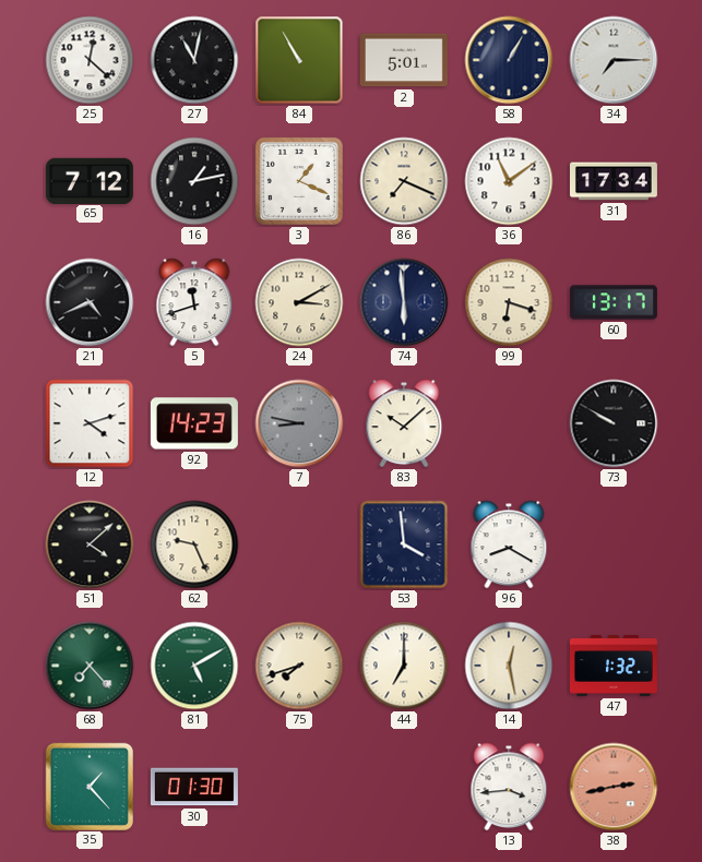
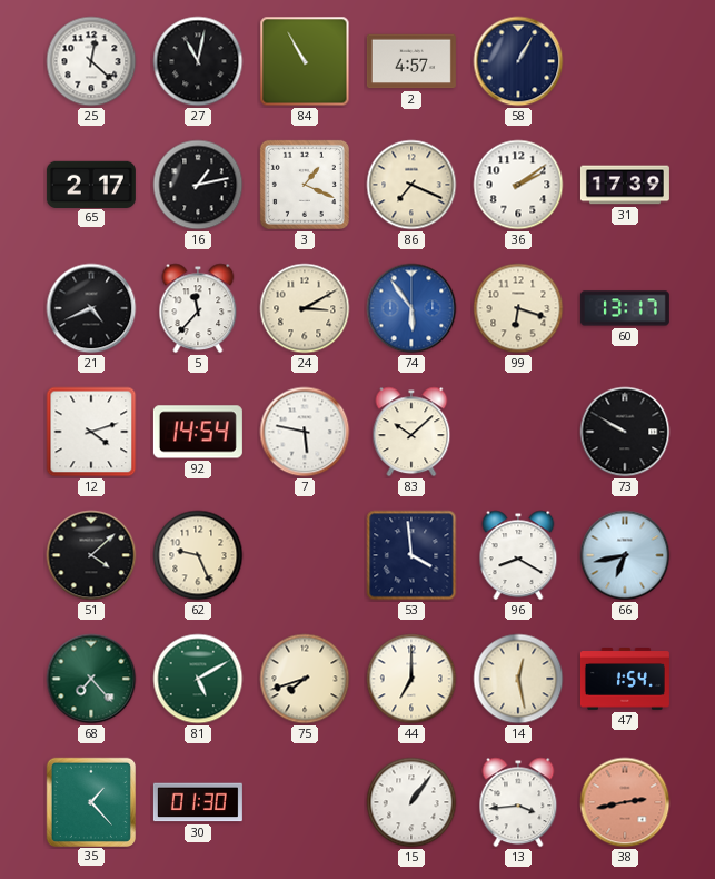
2: 5:01 -> 4:57 (411, 61)
34: 7:15 -> none (614, 60)
65: 7:12 -> 2:17 (91, 184)
36: 11:09 -> 2:09 (518, 185)
31: 17:34 -> 17:39 (625, 185)
5: 11:42 -> 11:37 (198, 308)
74: 5:59 -> 5:54 (411, 308)
74 dial: navy -> blue (411, 308)
92: 14:23 -> 14:54 (198, 432)
7: 8:47 -> 5:47 (305, 432)
7 dial: grey -> white (305, 432)
66: none -> 6:43 (625, 555)
47: 1:32 -> 1:54 (625, 680)
15: none -> 1:06 (411, 802)
